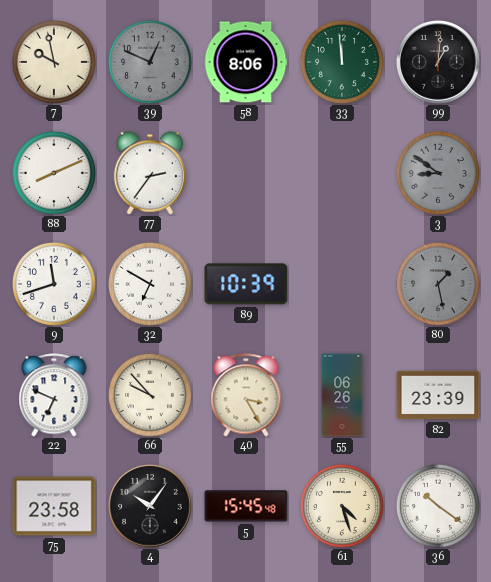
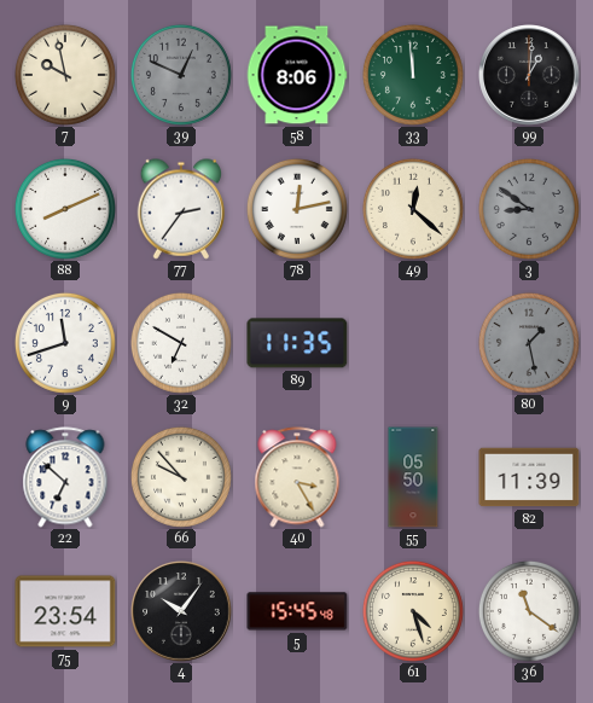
78: none -> 12:13 (297, 209)
49: none -> 12:22 (413, 209)
89: 10:39 -> 11:35 (297, 343)
22: 6:49 -> 6:52 (65, 477)
55: 06:26 -> 05:50 (413, 477)
82: 23:39 -> 11:39 (529, 477)
75: 23:58 -> 23:54 (65, 611)
36: 10:21 -> 11:21 (529, 611)
